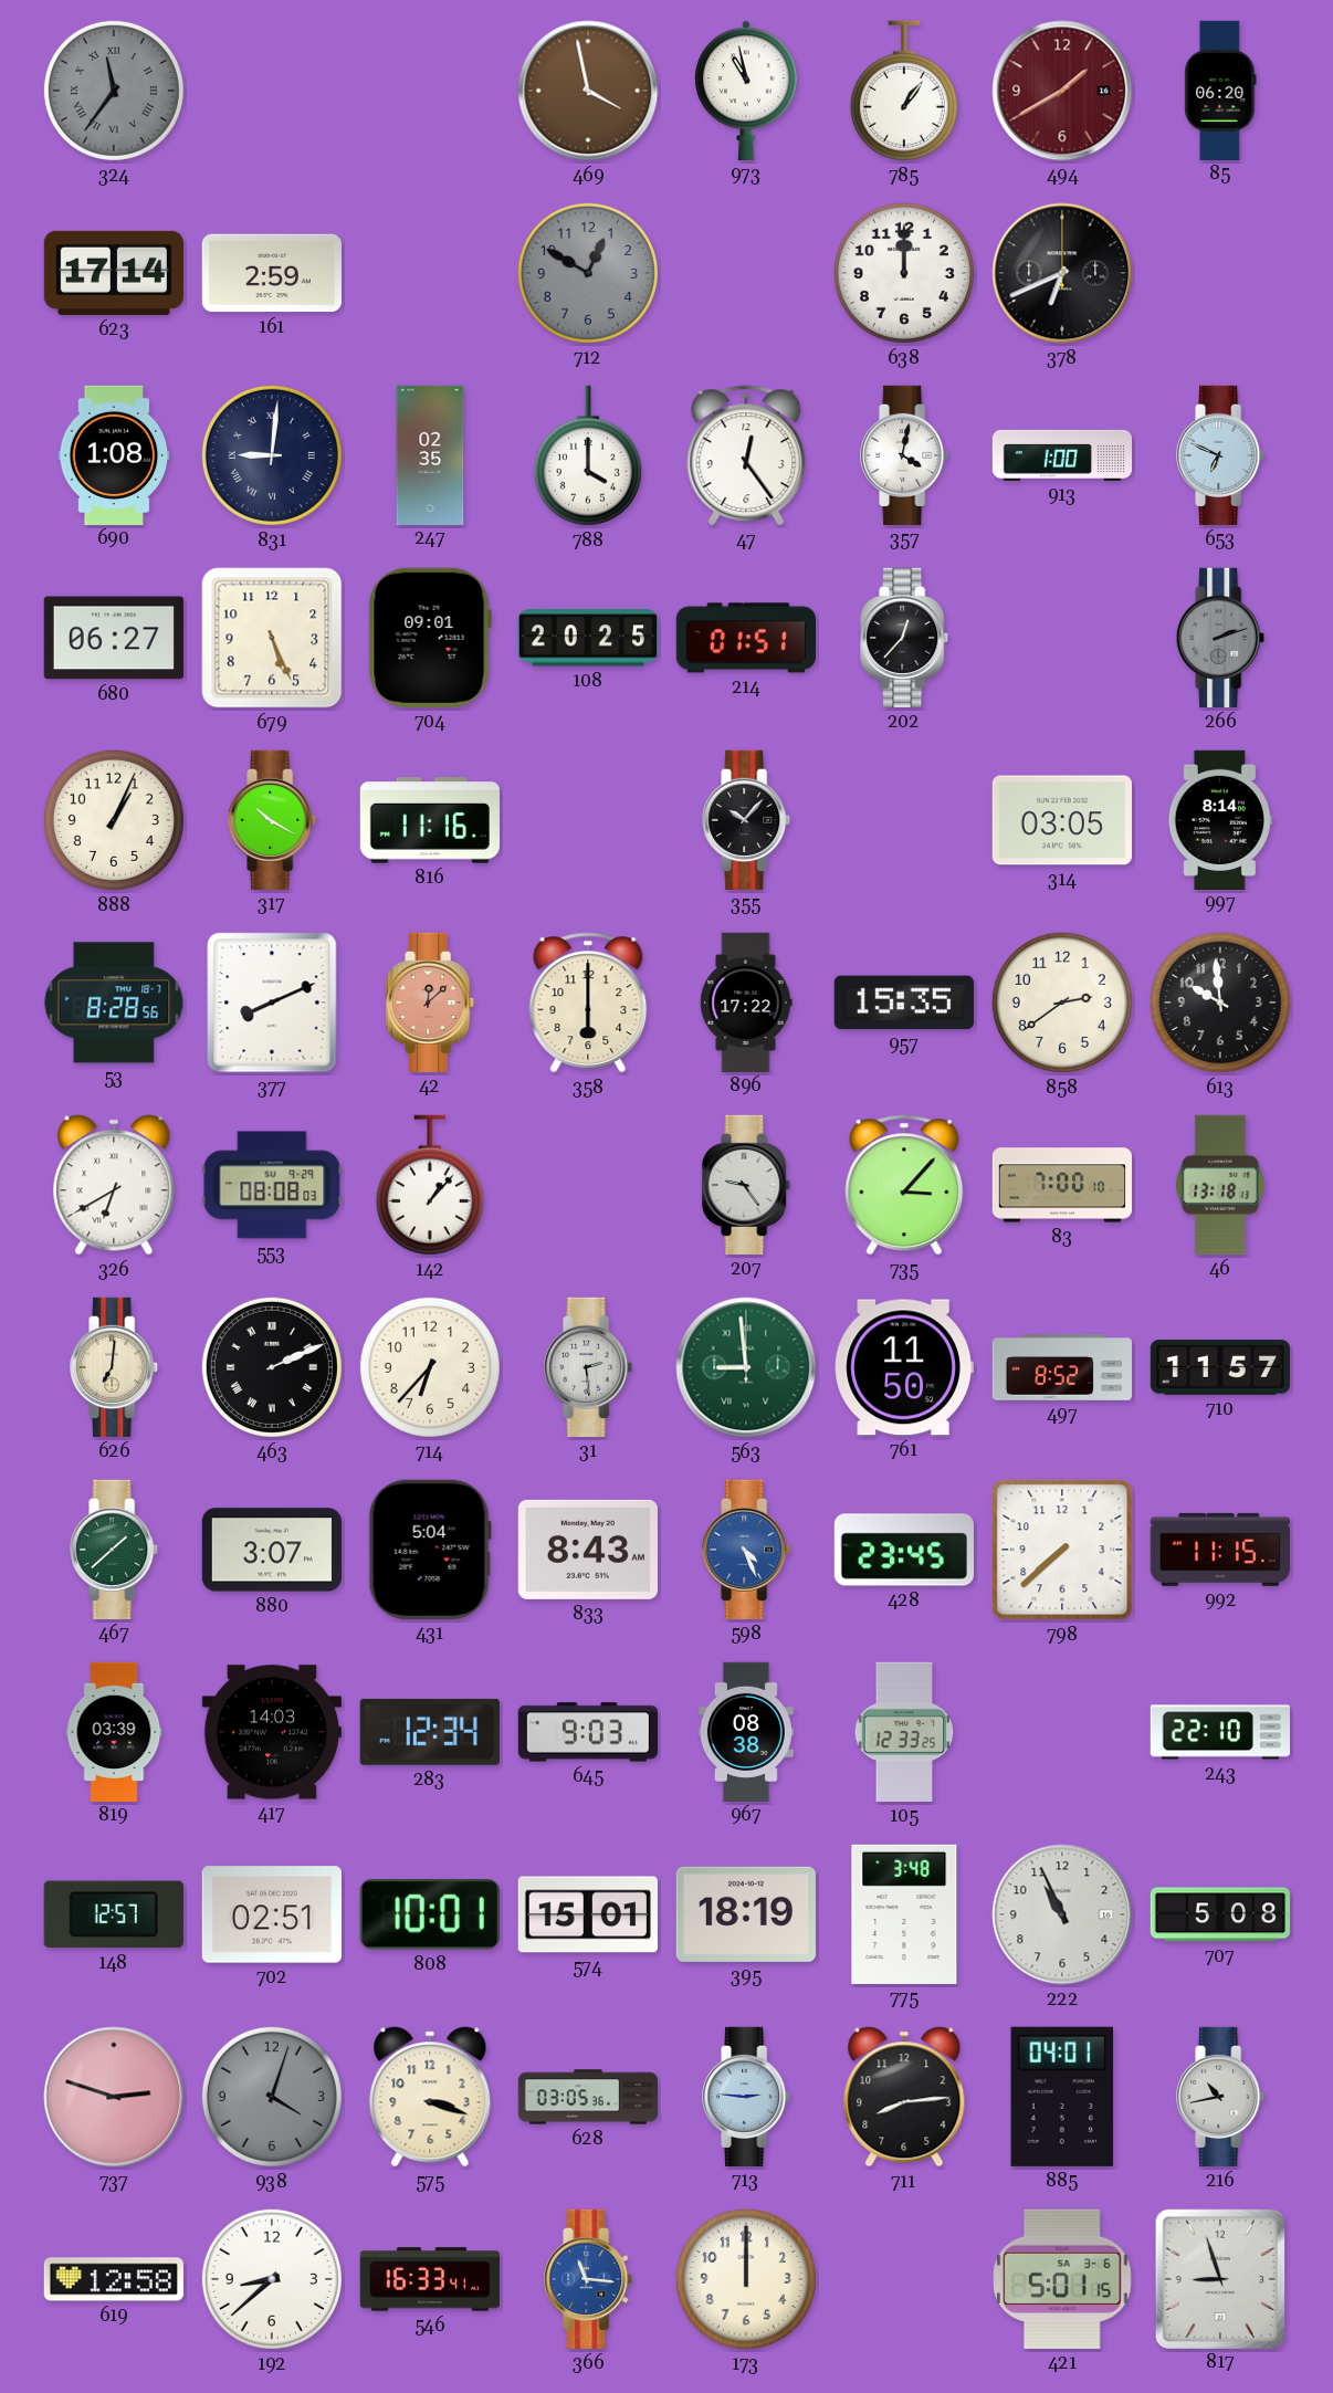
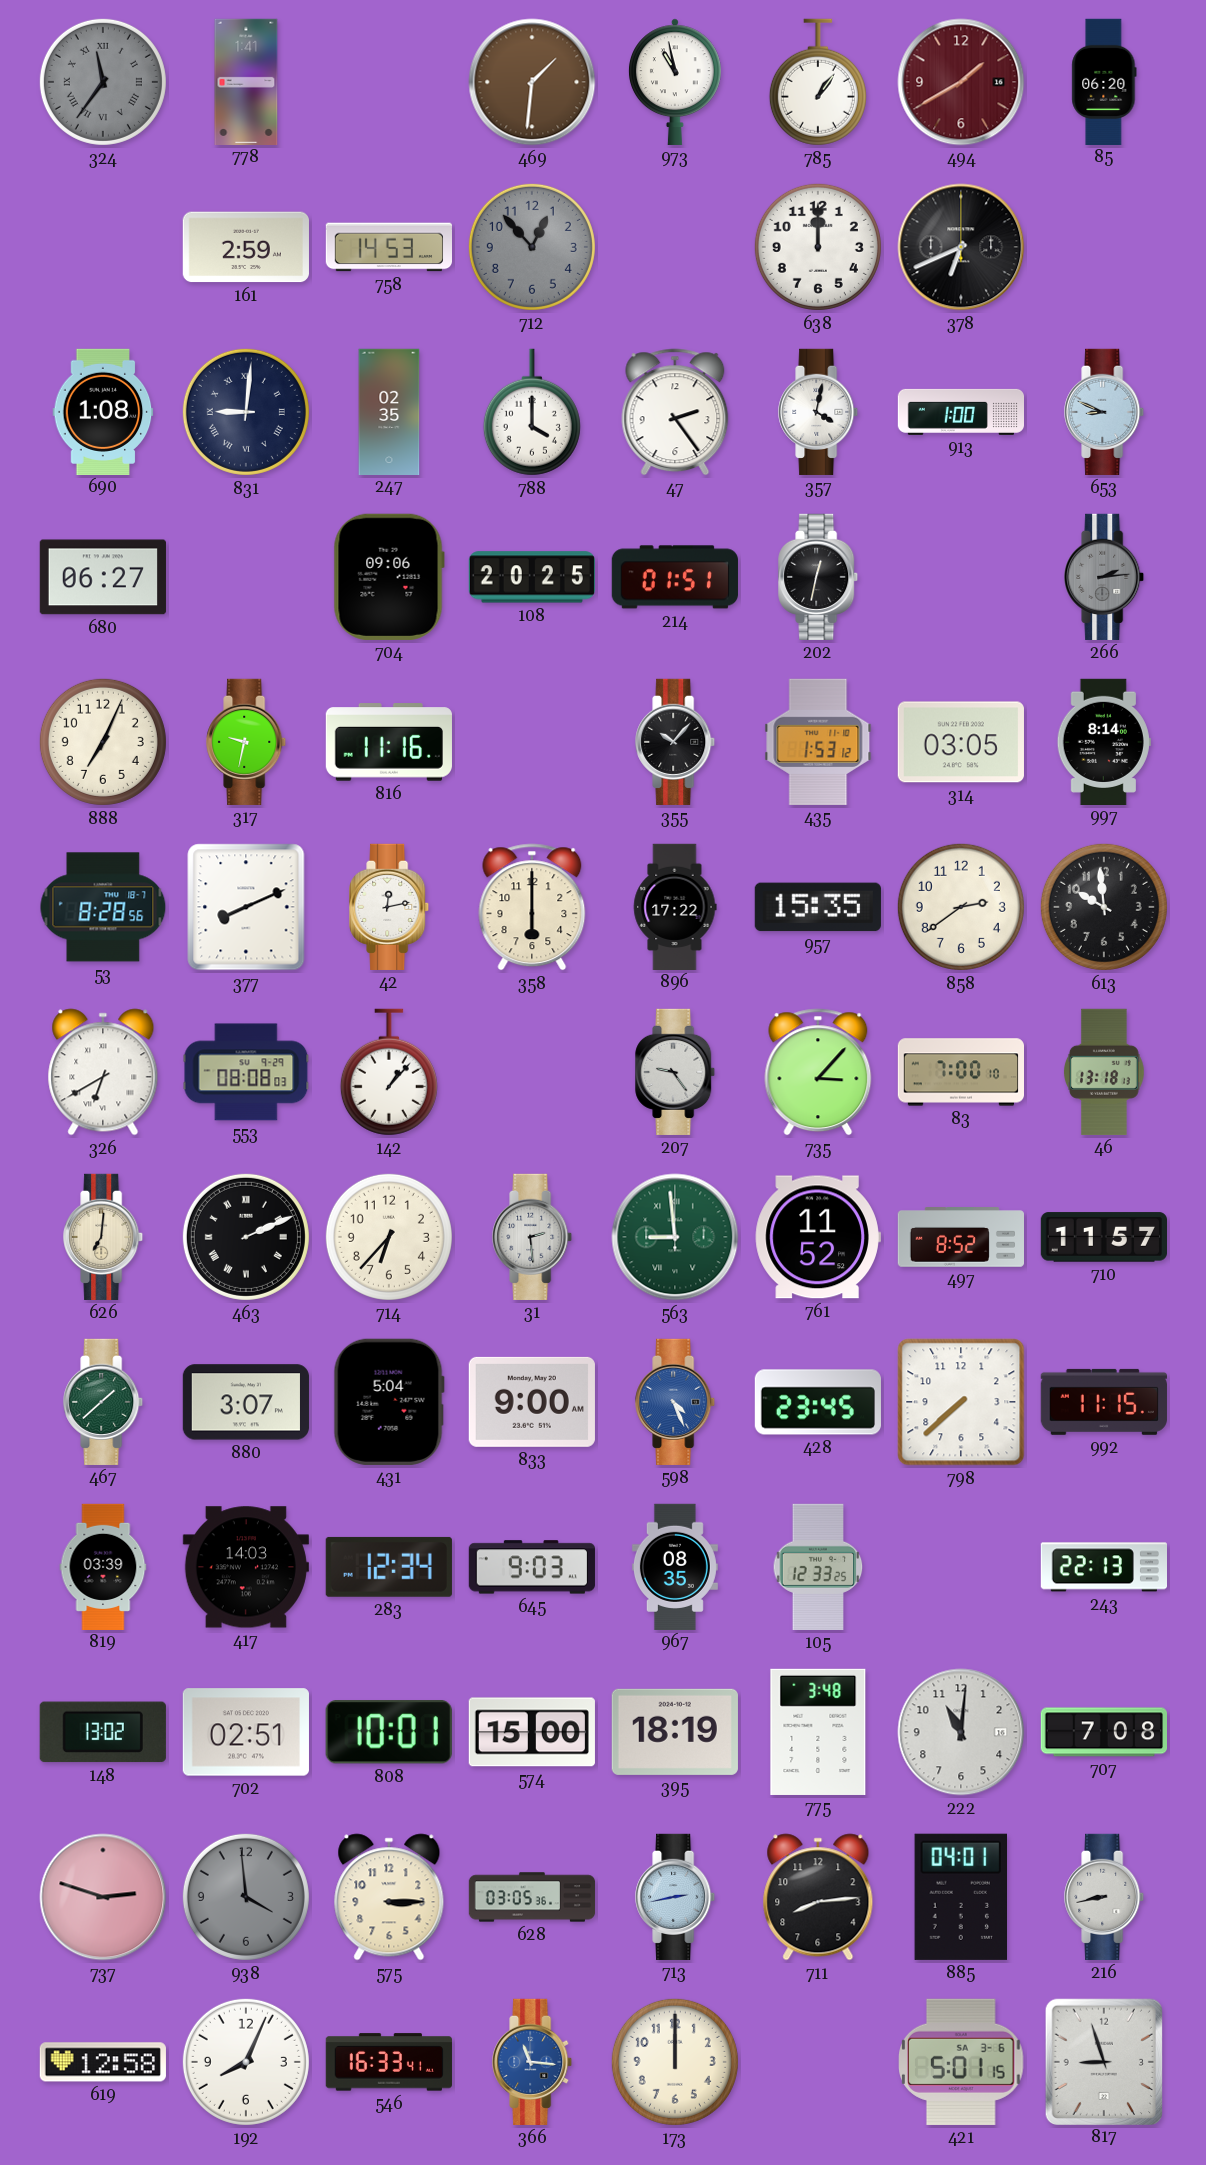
778: none -> 1:41 (246, 81)
469: 3:58 -> 1:31 (532, 82)
623: 17:14 -> none (114, 273)
758: none -> 14:53 (388, 247)
712: 12:50 -> 12:53 (532, 247)
47: 12:24 -> 2:24 (675, 412)
653: 6:49 -> 8:49 (1105, 412)
679: 5:26 -> none (272, 638)
704: 09:01 -> 09:06 (389, 577)
202: 12:37 -> 12:32 (819, 577)
266: 2:12 -> 2:14 (1105, 577)
888: 1:04 -> 7:04 (103, 742)
317: 10:20 -> 9:32 (247, 742)
435: none -> 1:53 (818, 742)
42: 12:08 -> 12:13 (390, 907)
42 dial: salmon -> white (390, 907)
761: 11:50 -> 11:52 (818, 1237)
833: 8:43 -> 9:00 (532, 1402)
967: 08:38 -> 08:35 (675, 1566)
243: 22:10 -> 22:13 (1103, 1567)
148: 12:57 -> 13:02 (103, 1732)
574: 15:01 -> 15:00 (532, 1732)
222: 10:56 -> 11:01 (961, 1732)
707: 5:08 -> 7:08 (1103, 1732)
938: 4:03 -> 3:59 (246, 1897)
575: 3:18 -> 3:15 (389, 1897)
713: 2:46 -> 2:43 (676, 1897)
216: 10:43 -> 8:43 (1105, 1897)
192: 8:38 -> 8:04 (246, 2062)
